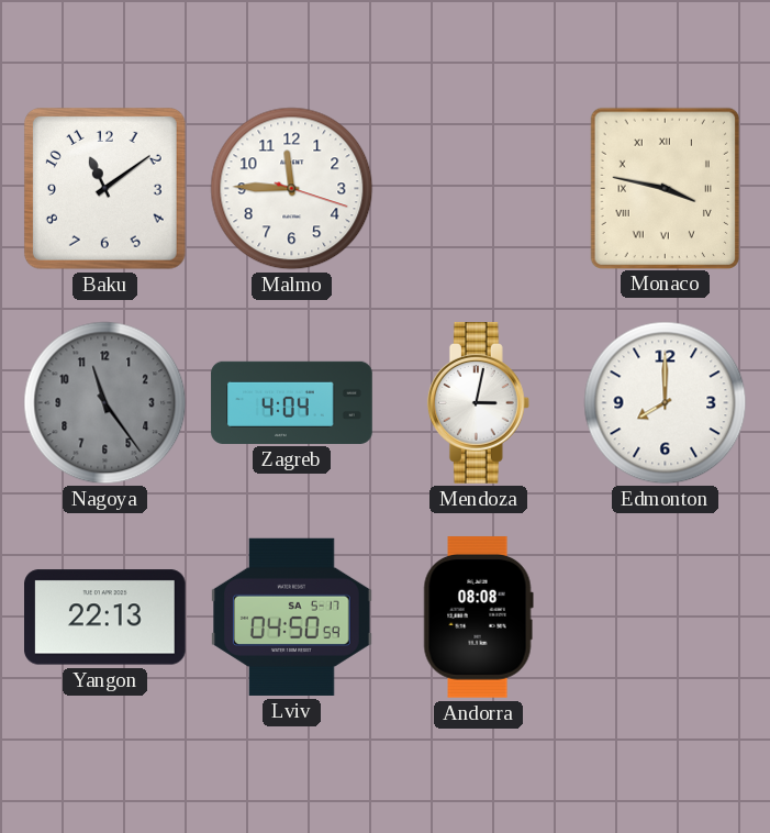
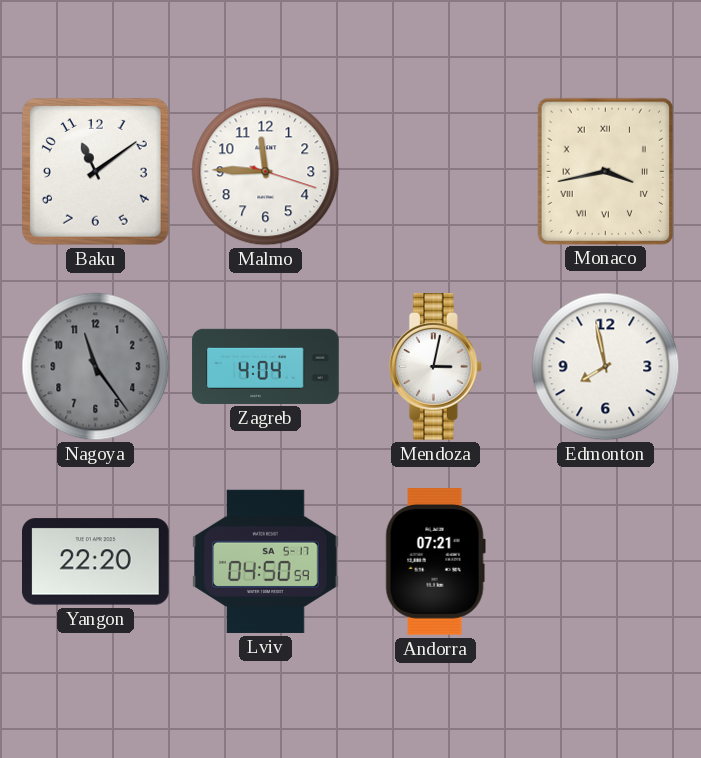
Monaco: 3:47 -> 3:43 (605, 171)
Edmonton: 8:00 -> 7:58 (606, 367)
Yangon: 22:13 -> 22:20 (96, 562)
Andorra: 08:08 -> 07:21 (435, 561)
